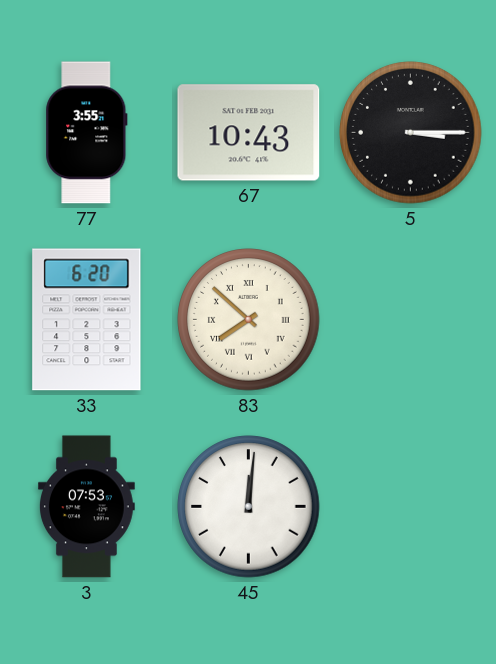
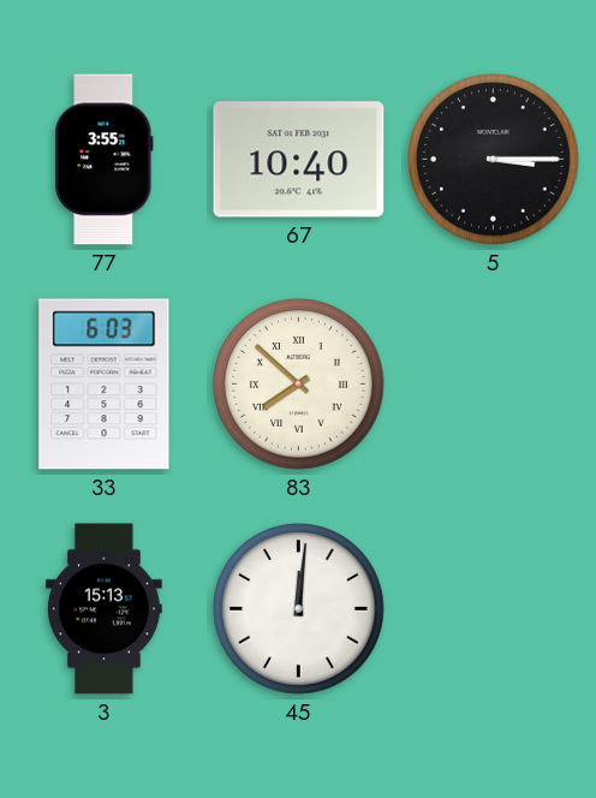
67: 10:43 -> 10:40 (299, 160)
33: 6:20 -> 6:03 (105, 385)
3: 07:53 -> 15:13 (103, 609)
